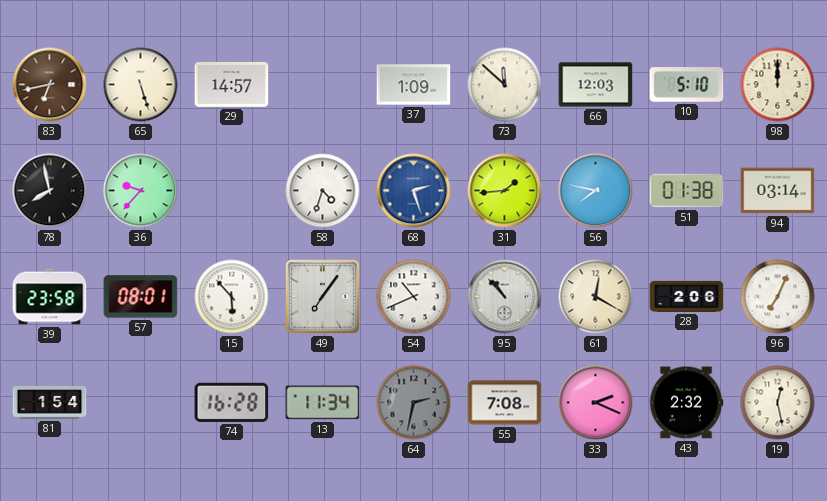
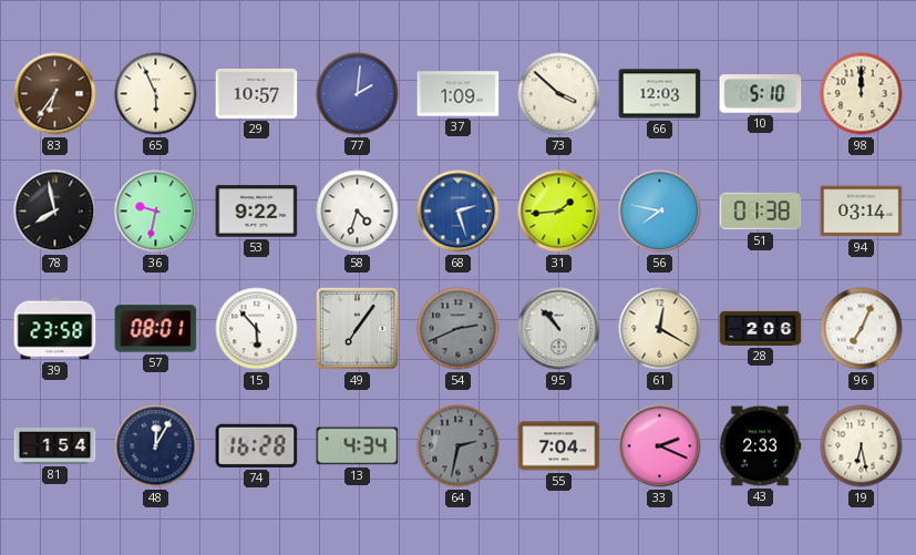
83: 6:43 -> 6:36 (55, 94)
65: 5:27 -> 5:56 (156, 94)
29: 14:57 -> 10:57 (257, 93)
77: none -> 2:01 (358, 94)
73: 11:52 -> 3:52 (559, 94)
36: 9:37 -> 9:32 (156, 212)
53: none -> 9:22 (257, 212)
54: 10:41 -> 2:41 (459, 329)
54 dial: white -> grey (459, 329)
48: none -> 12:05 (156, 446)
13: 11:34 -> 4:34 (358, 446)
55: 7:08 -> 7:04 (559, 446)
43: 2:32 -> 2:33 (760, 446)
19: 12:28 -> 6:28 (862, 446)
